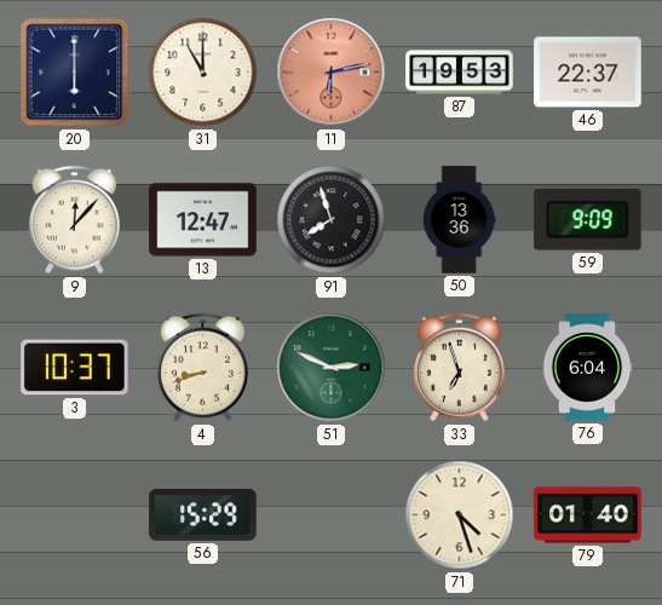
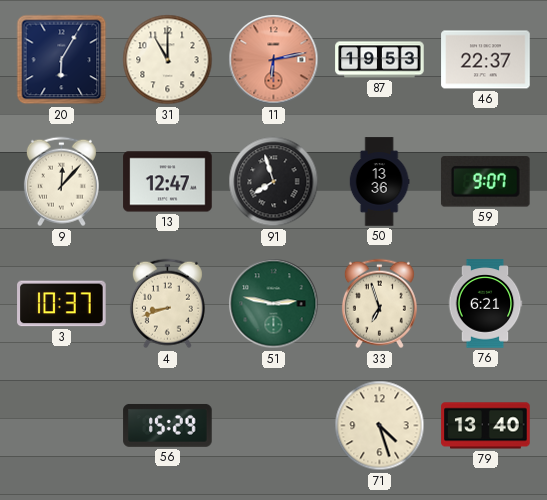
20: 6:00 -> 6:05 (62, 60)
59: 9:09 -> 9:07 (485, 182)
51: 2:49 -> 2:47 (274, 304)
76: 6:04 -> 6:21 (485, 304)
79: 01:40 -> 13:40 (486, 426)
